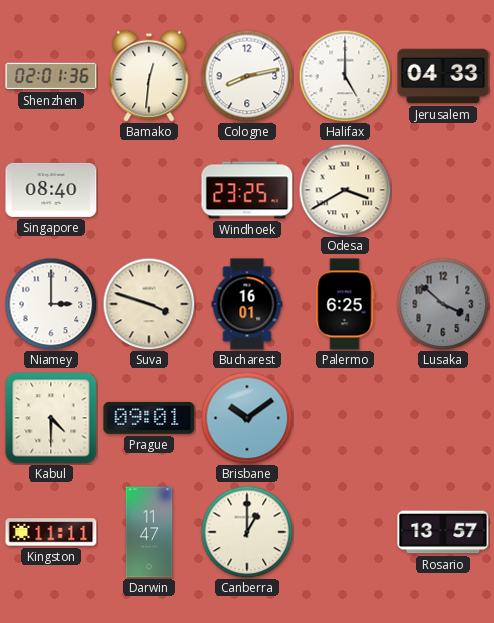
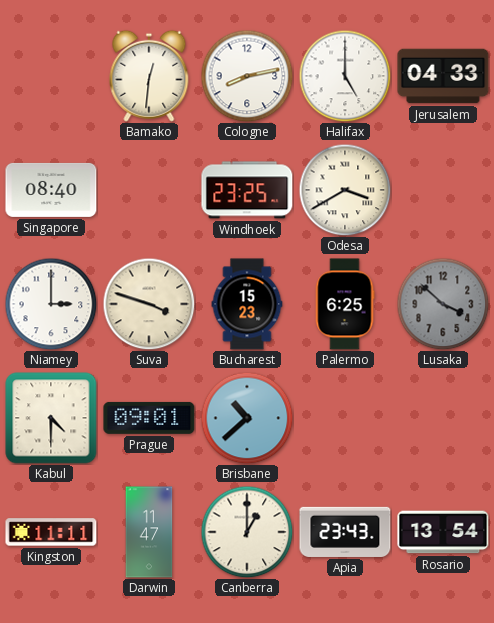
Shenzhen: 02:01 -> none (51, 76)
Bucharest: 16:01 -> 15:23 (247, 304)
Brisbane: 10:09 -> 10:38 (247, 418)
Apia: none -> 23:43 (345, 532)
Rosario: 13:57 -> 13:54 (443, 532)
